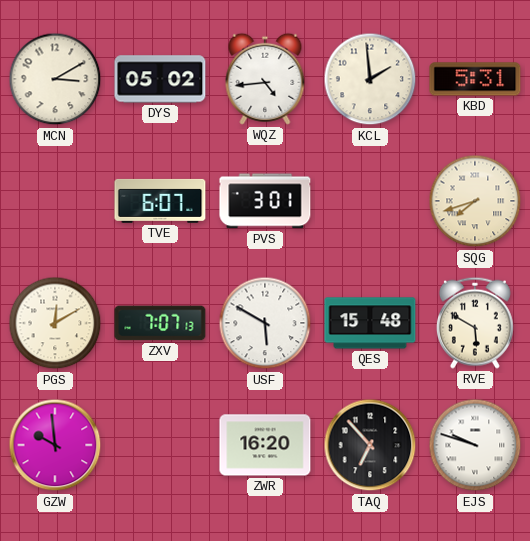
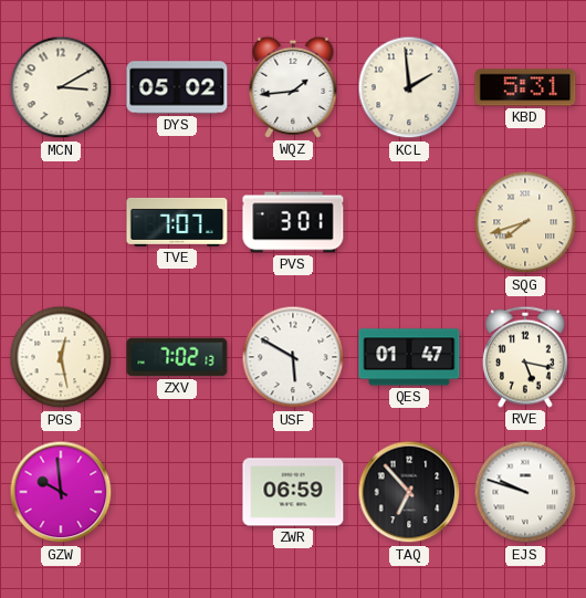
WQZ: 4:44 -> 1:44 (293, 87)
TVE: 6:07 -> 7:07 (177, 222)
PGS: 12:10 -> 12:28 (61, 357)
ZXV: 7:07 -> 7:02 (177, 357)
QES: 15:48 -> 01:47 (409, 357)
RVE: 5:50 -> 5:17 (525, 357)
ZWR: 16:20 -> 06:59 (293, 492)
